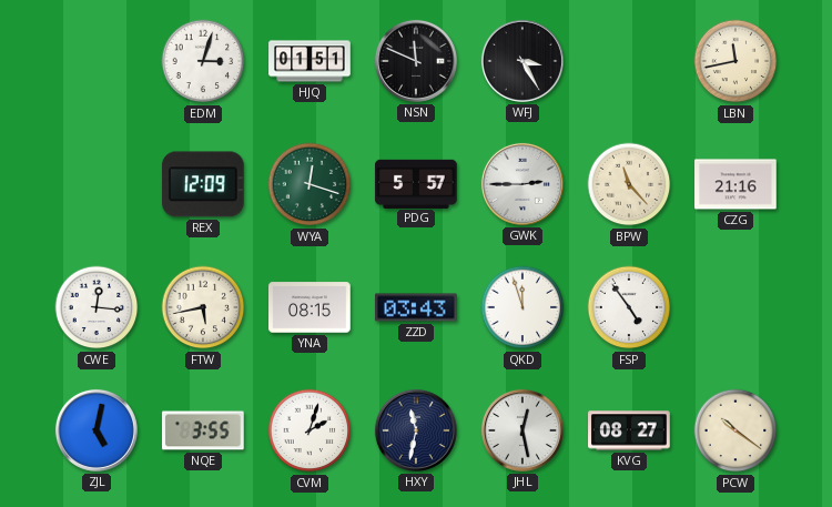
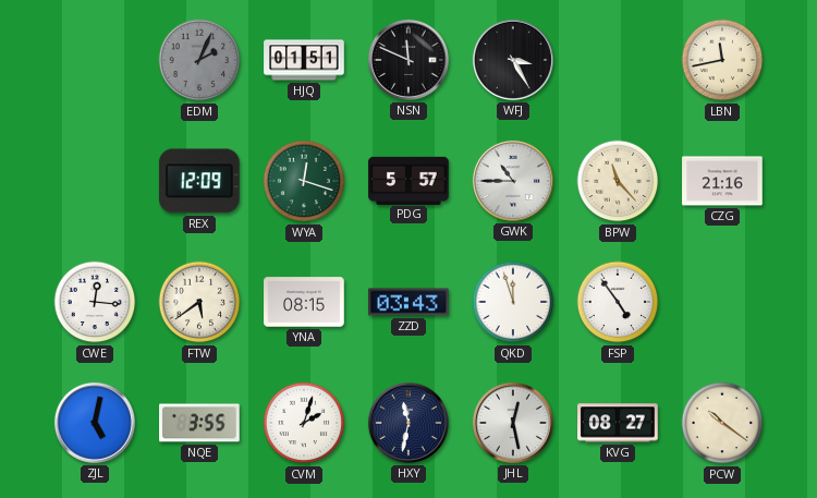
EDM: 3:03 -> 2:04 (199, 60)
EDM dial: white -> grey (199, 60)
GWK: 2:45 -> 10:45 (513, 181)
FTW: 5:43 -> 5:39 (199, 302)
